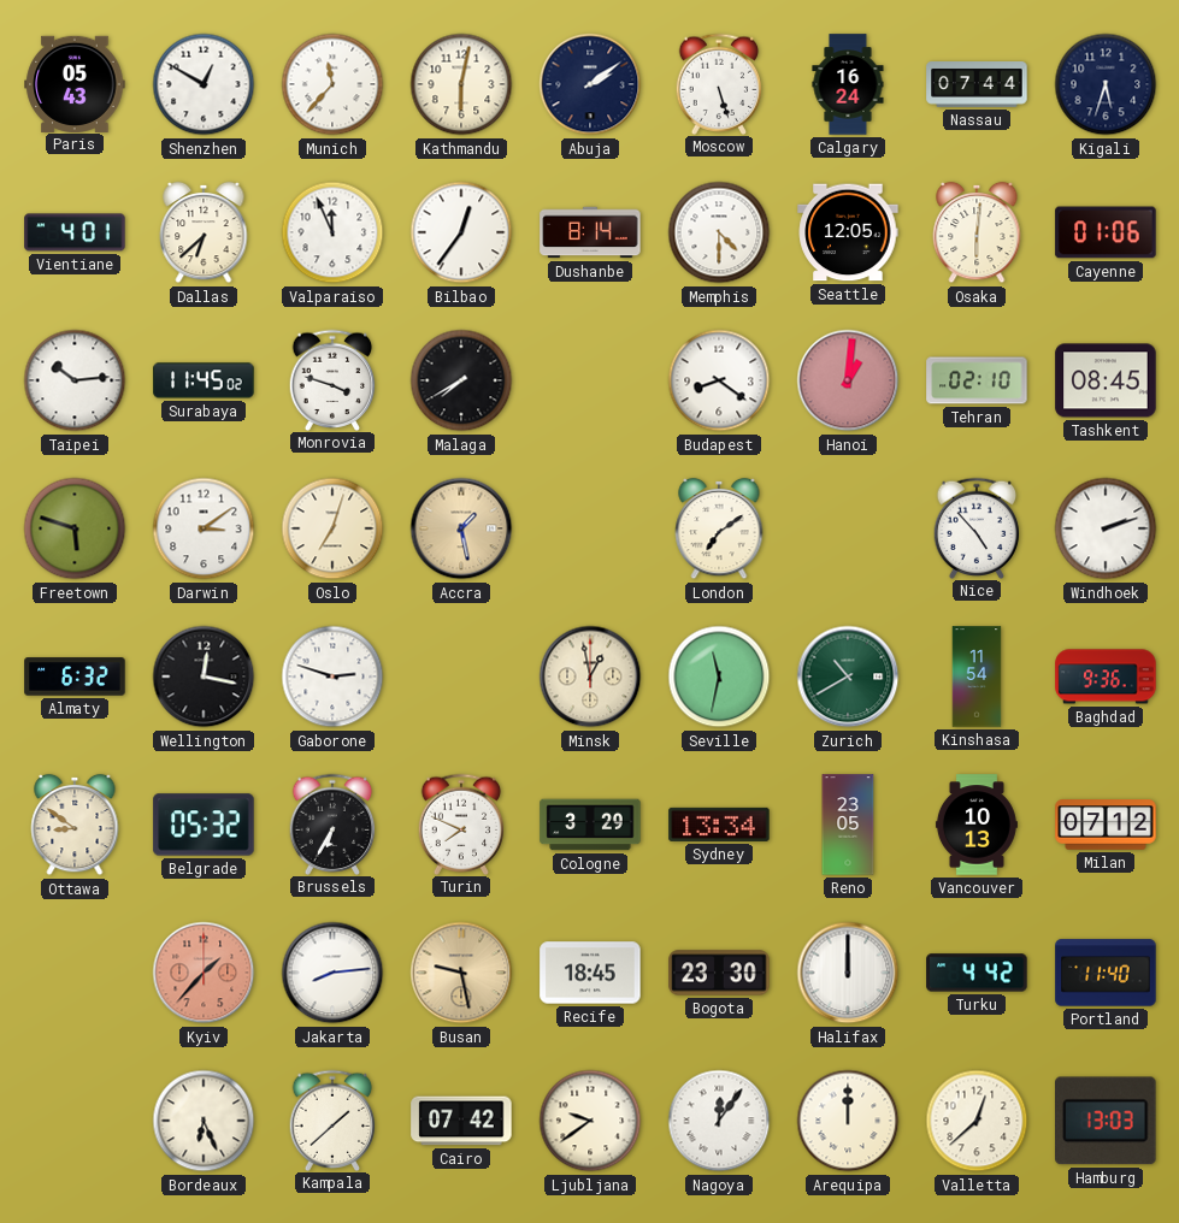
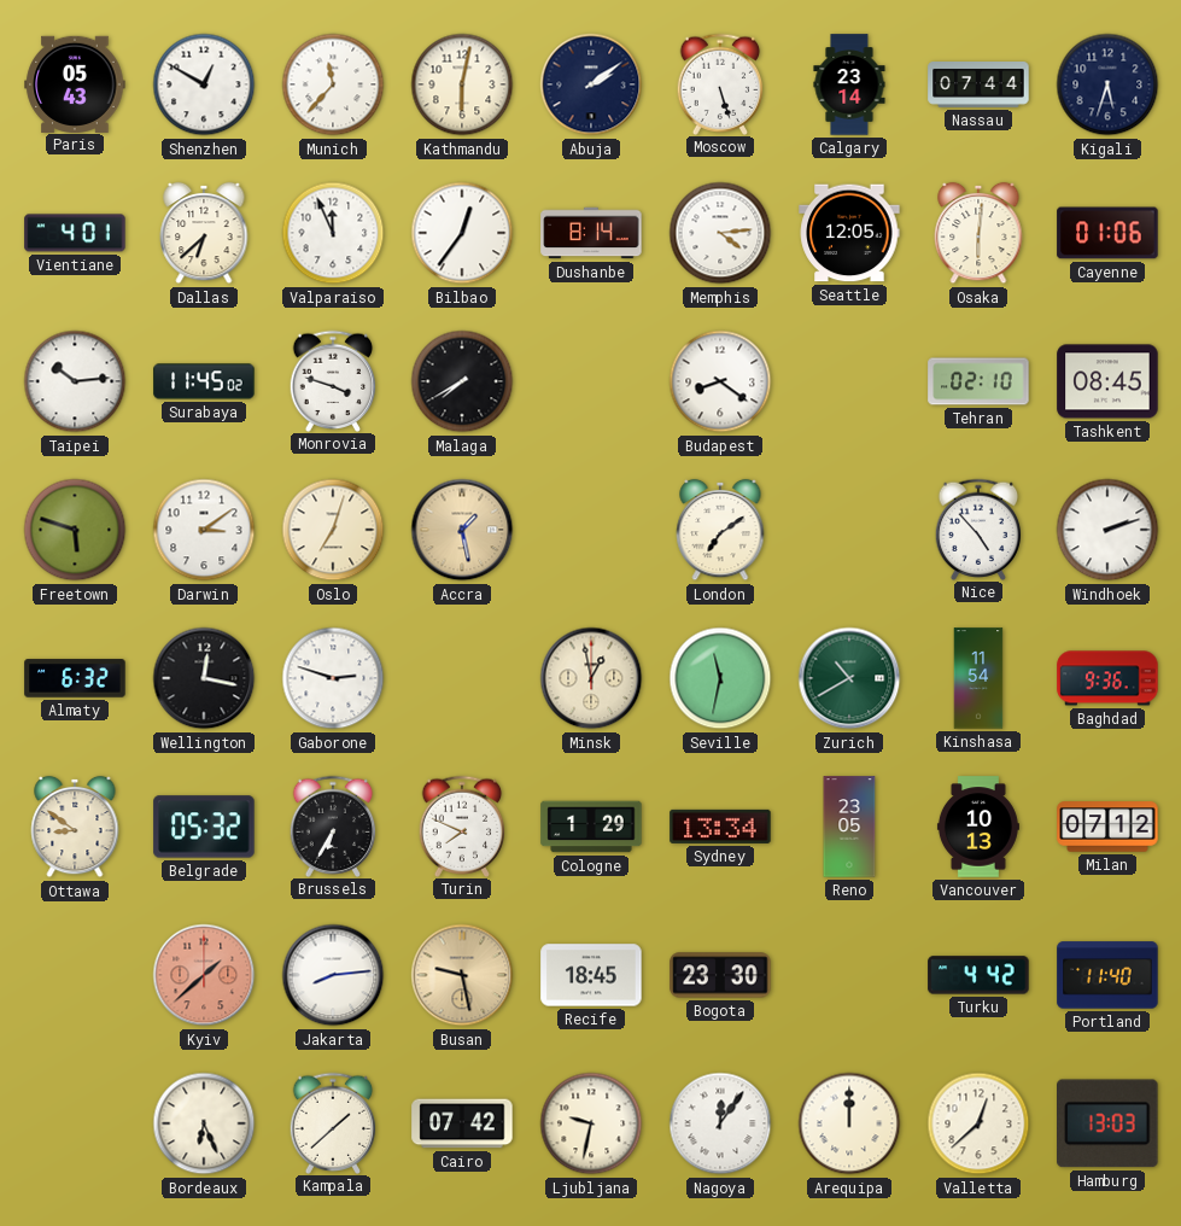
Calgary: 16:24 -> 23:14 (849, 84)
Memphis: 4:30 -> 4:14 (720, 233)
Hanoi: 1:01 -> none (848, 380)
Cologne: 3:29 -> 1:29 (591, 827)
Kyiv: 1:37 -> 1:38 (204, 975)
Halifax: 12:00 -> none (848, 973)
Ljubljana: 9:39 -> 9:32 (591, 1123)
